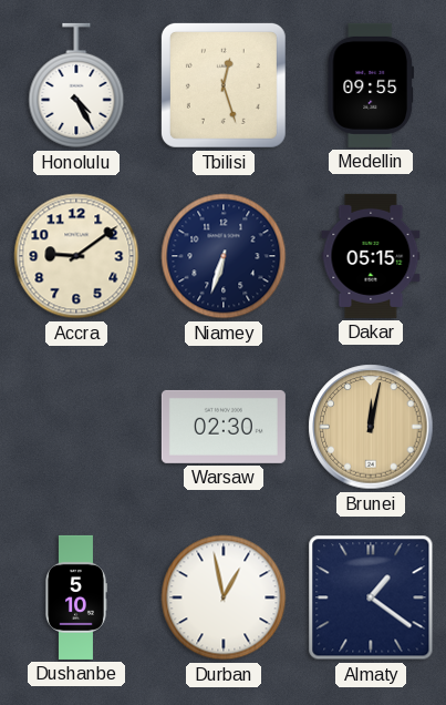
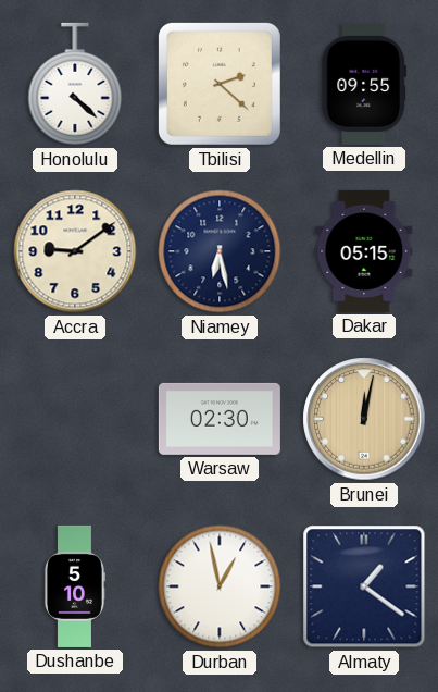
Honolulu: 4:25 -> 4:22 (75, 84)
Tbilisi: 12:27 -> 2:22 (220, 84)
Niamey: 6:33 -> 6:28 (220, 251)
